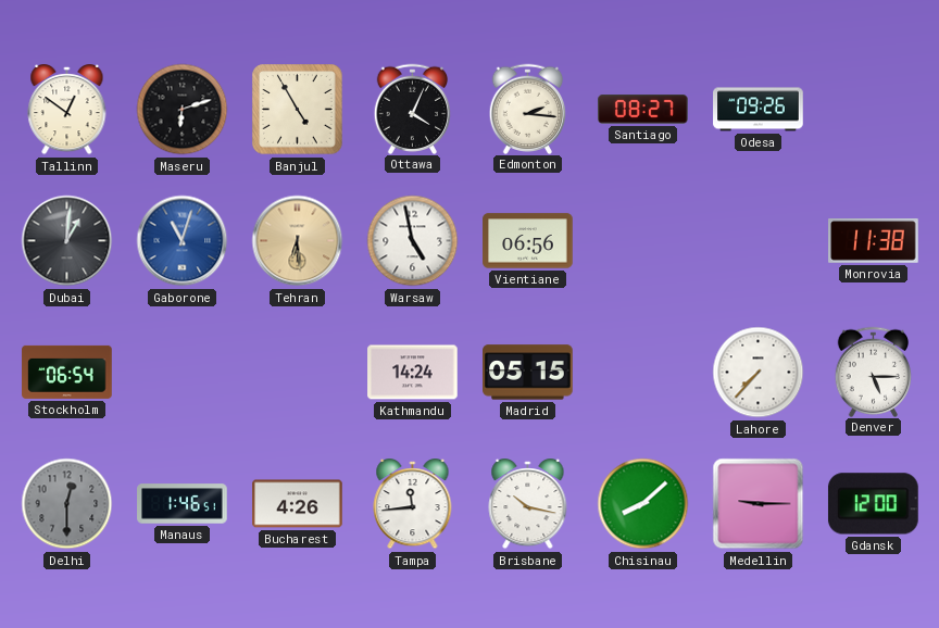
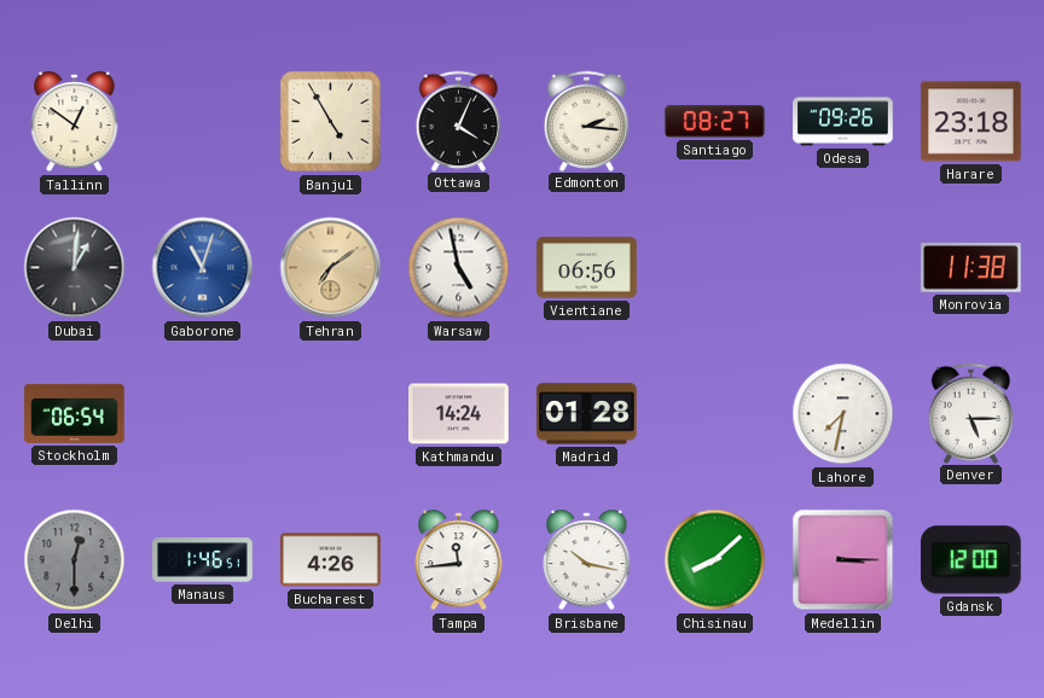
Maseru: 6:12 -> none (183, 110)
Harare: none -> 23:18 (971, 122)
Tehran: 6:29 -> 7:09 (331, 268)
Madrid: 05:15 -> 01:28 (587, 414)
Lahore: 7:37 -> 7:32 (843, 414)
Medellin: 9:15 -> 3:15 (843, 560)
